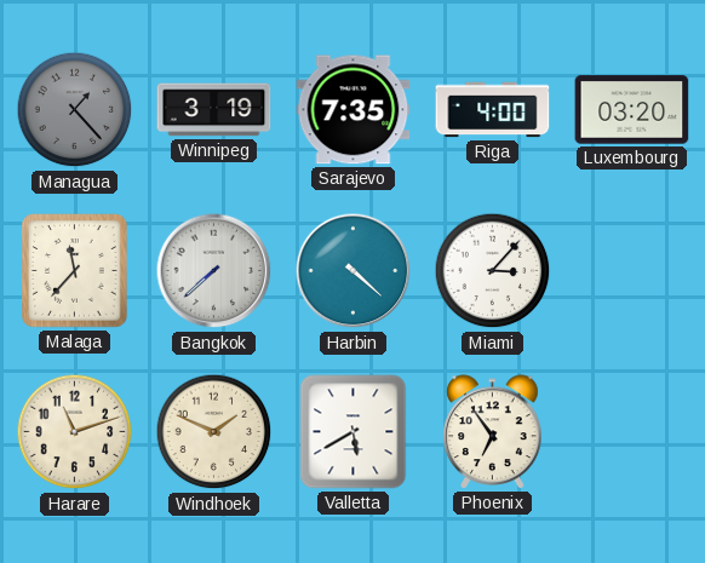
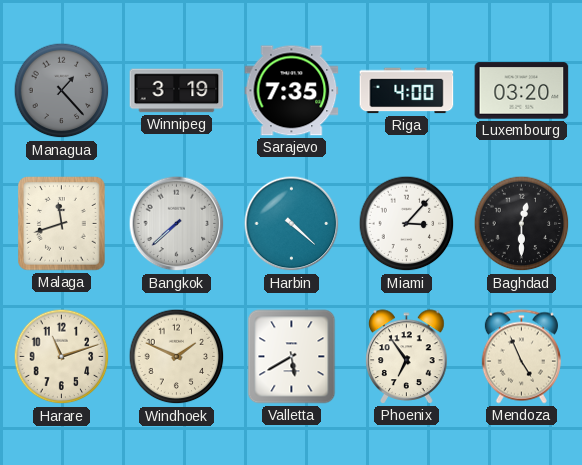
Malaga: 11:37 -> 11:42 (62, 224)
Baghdad: none -> 12:30 (522, 224)
Mendoza: none -> 4:56 (521, 357)
